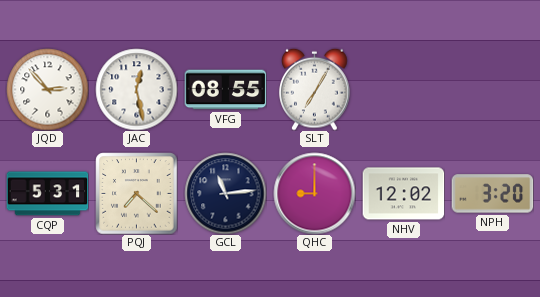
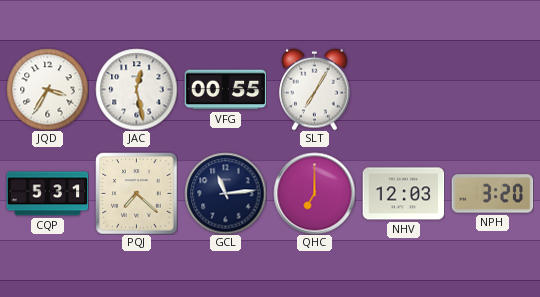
JQD: 2:53 -> 3:35 (47, 89)
VFG: 08:55 -> 00:55 (225, 90)
QHC: 9:00 -> 7:00 (314, 193)
NHV: 12:02 -> 12:03 (403, 194)
